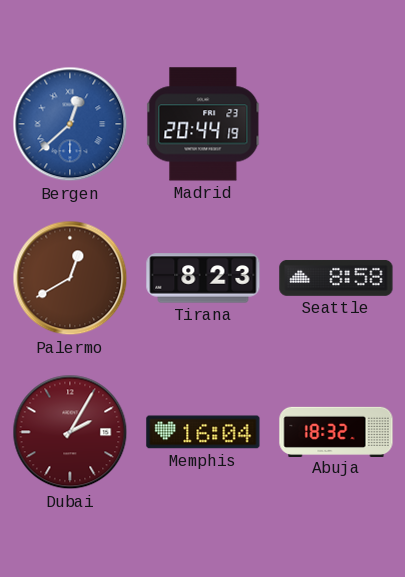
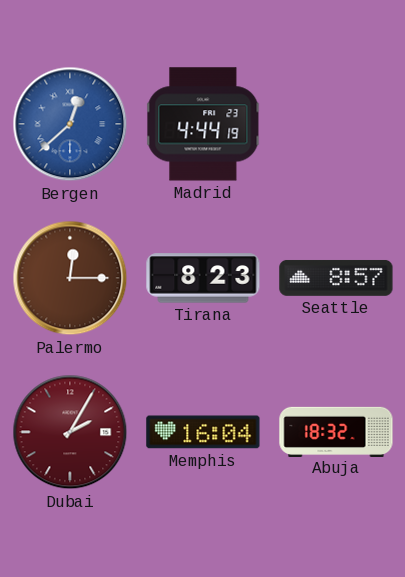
Madrid: 20:44 -> 4:44 (203, 124)
Palermo: 12:40 -> 12:15 (70, 278)
Seattle: 8:58 -> 8:57 (336, 278)
